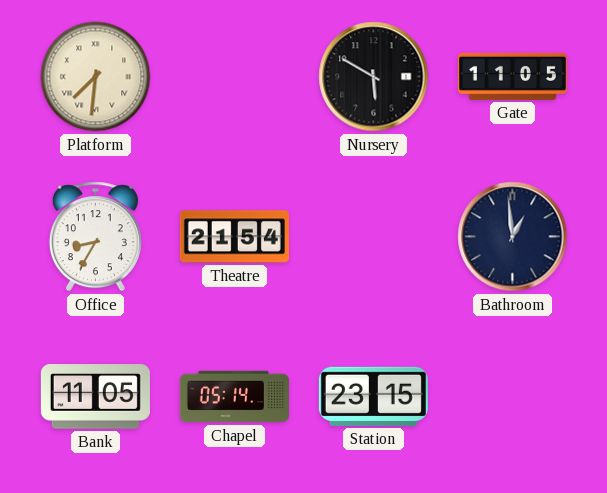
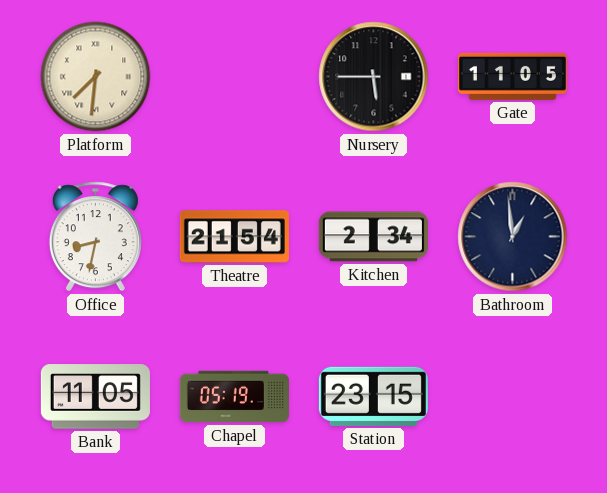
Nursery: 5:50 -> 5:45 (374, 77)
Office: 8:35 -> 8:32 (95, 237)
Kitchen: none -> 2:34 (373, 237)
Chapel: 05:14 -> 05:19 (234, 397)
